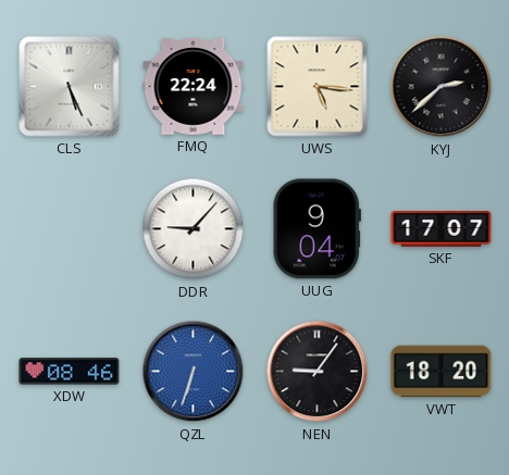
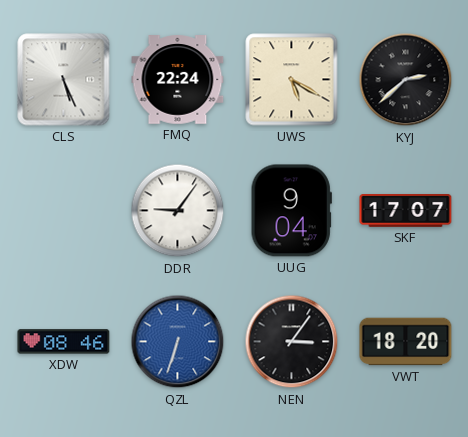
UWS: 5:16 -> 5:20 (292, 80)
DDR: 9:07 -> 9:06 (178, 211)
NEN: 9:06 -> 3:06 (292, 342)
